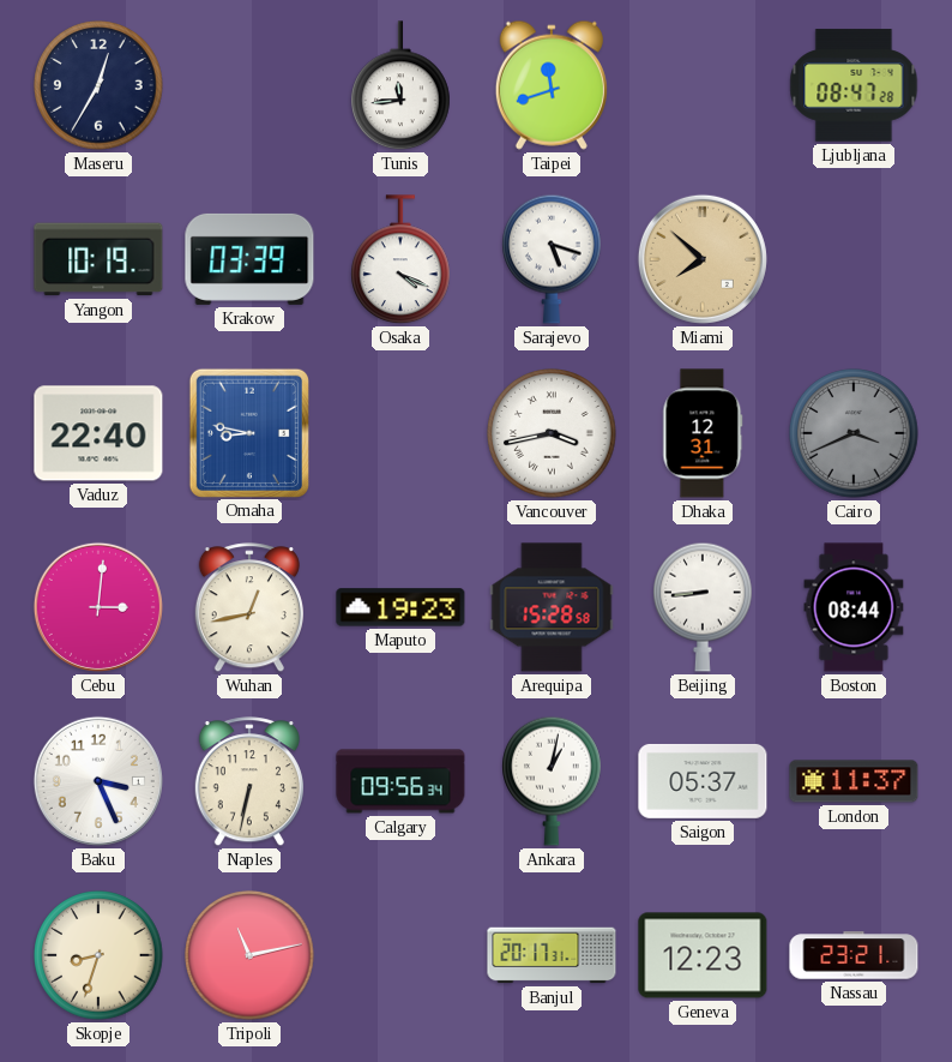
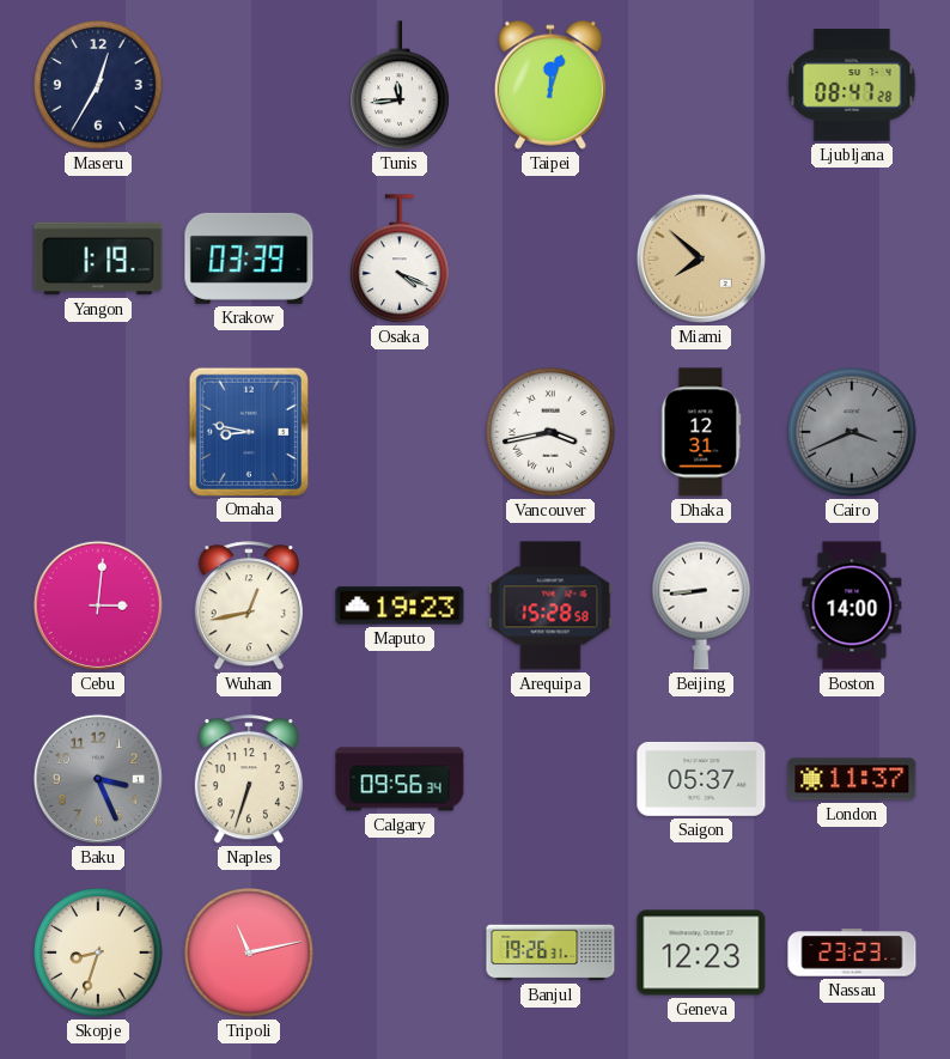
Taipei: 11:42 -> 12:03 (550, 85)
Yangon: 10:19 -> 1:19 (98, 258)
Sarajevo: 5:18 -> none (553, 259)
Vaduz: 22:40 -> none (98, 433)
Boston: 08:44 -> 14:00 (852, 605)
Baku dial: white -> grey (98, 779)
Naples: 6:32 -> 6:33 (249, 780)
Ankara: 1:02 -> none (553, 781)
Banjul: 20:17 -> 19:26 (550, 953)
Nassau: 23:21 -> 23:23 (852, 953)
